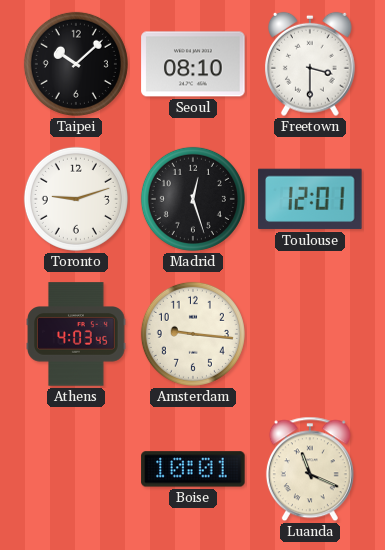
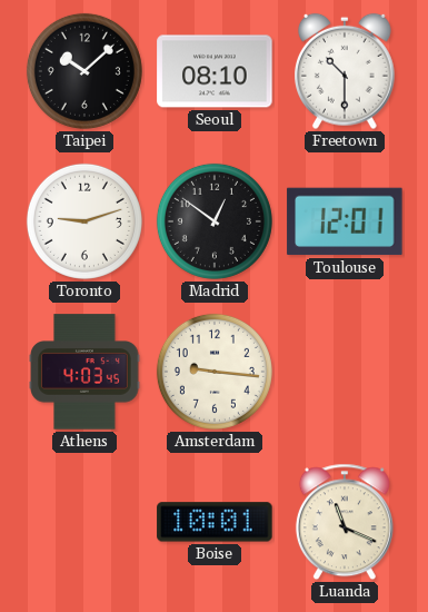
Freetown: 3:30 -> 10:30 (346, 71)
Madrid: 12:27 -> 12:51 (215, 221)
